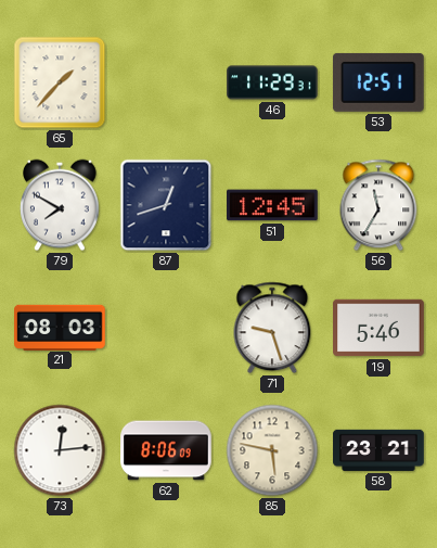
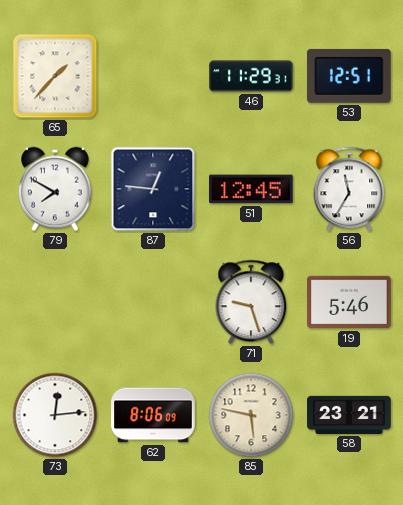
87: 12:42 -> 12:46 (153, 189)
21: 08:03 -> none (60, 327)
